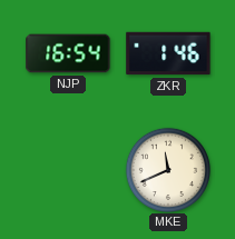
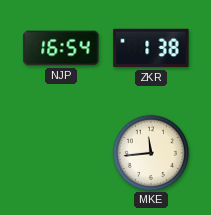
ZKR: 1:46 -> 1:38 (151, 48)
MKE: 11:41 -> 11:44 (150, 152)
